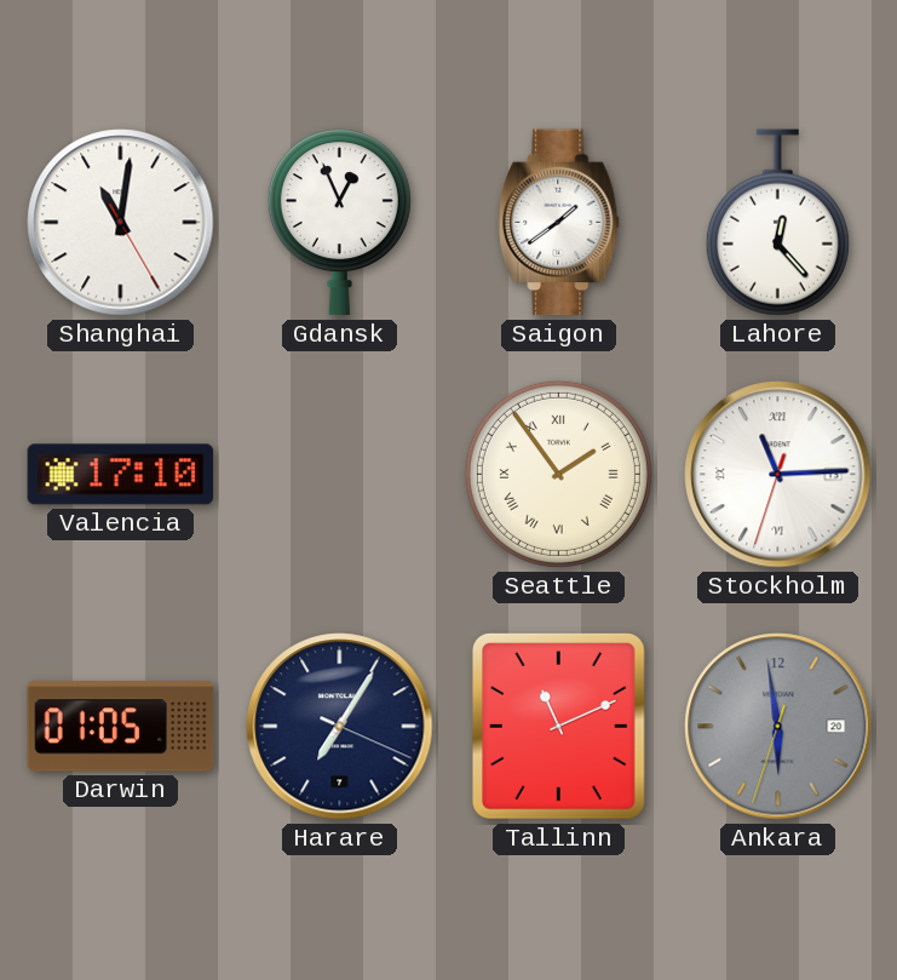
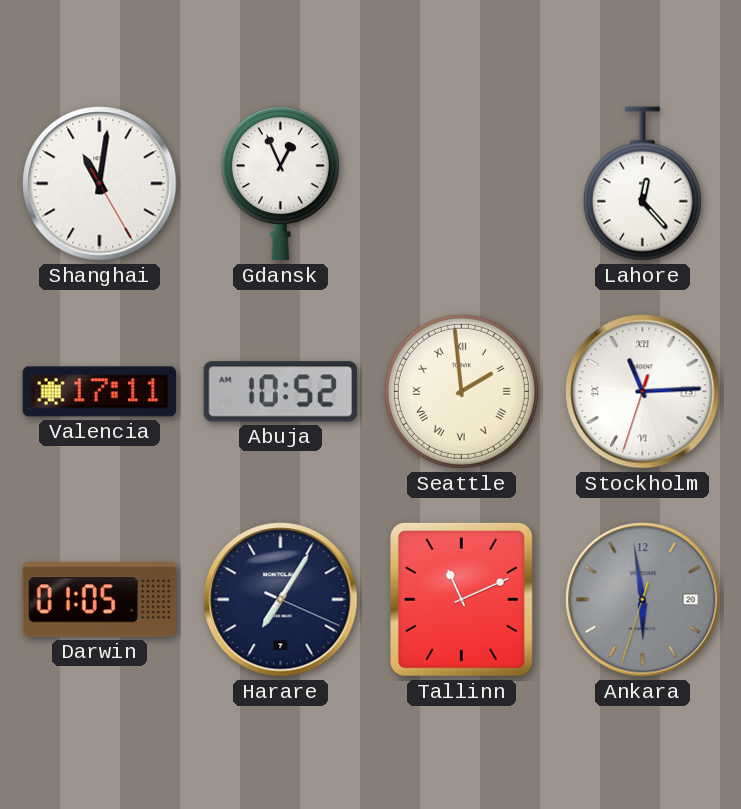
Saigon: 1:39 -> none (559, 223)
Valencia: 17:10 -> 17:11 (100, 392)
Abuja: none -> 10:52 (281, 392)
Seattle: 1:54 -> 1:59 (461, 391)
